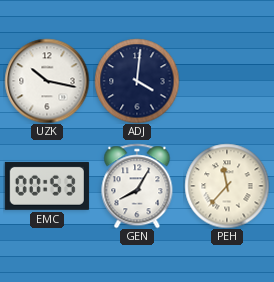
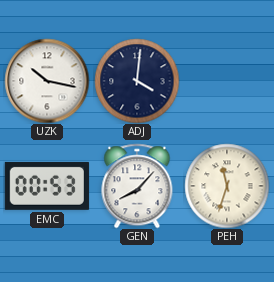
GEN: 8:05 -> 8:07 (137, 186)
PEH: 11:37 -> 11:33 (227, 186)
